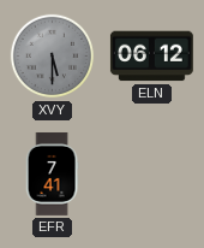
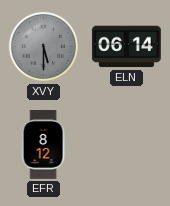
ELN: 06:12 -> 06:14 (126, 47)
EFR: 7:41 -> 8:12 (43, 144)
